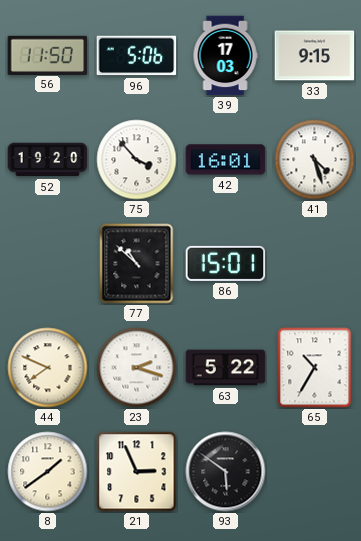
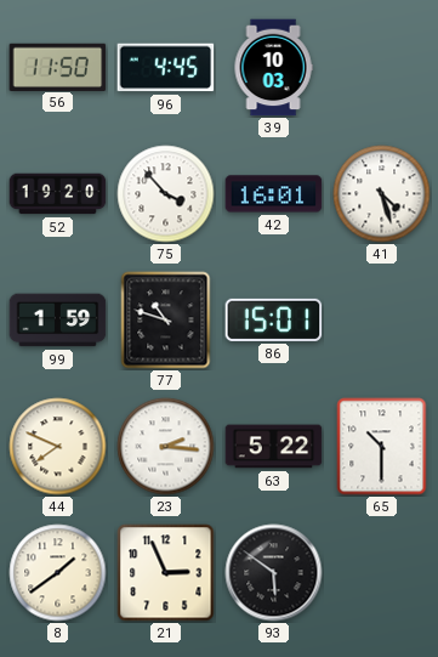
96: 5:06 -> 4:45 (166, 68)
39: 17:03 -> 10:03 (273, 68)
33: 9:15 -> none (315, 56)
99: none -> 1:59 (58, 321)
77: 10:52 -> 10:48 (166, 321)
23: 2:18 -> 2:16 (166, 447)
65: 10:35 -> 10:30 (382, 447)
